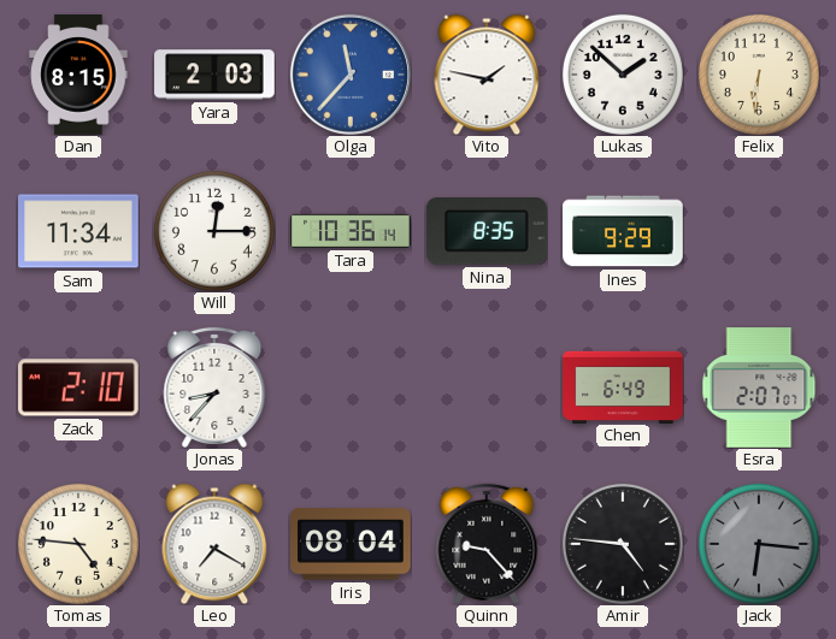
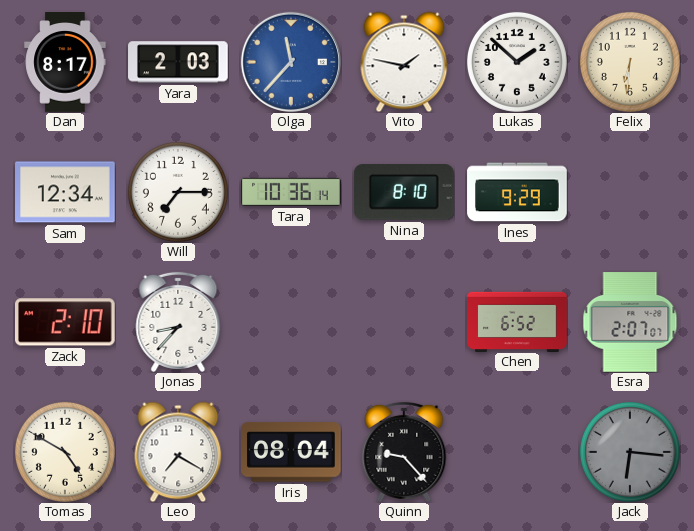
Dan: 8:15 -> 8:17 (65, 62)
Sam: 11:34 -> 12:34 (65, 192)
Will: 12:15 -> 7:15 (178, 192)
Nina: 8:35 -> 8:10 (405, 192)
Chen: 6:49 -> 6:52 (517, 321)
Tomas: 4:46 -> 4:50 (65, 452)
Amir: 4:46 -> none (623, 544)
